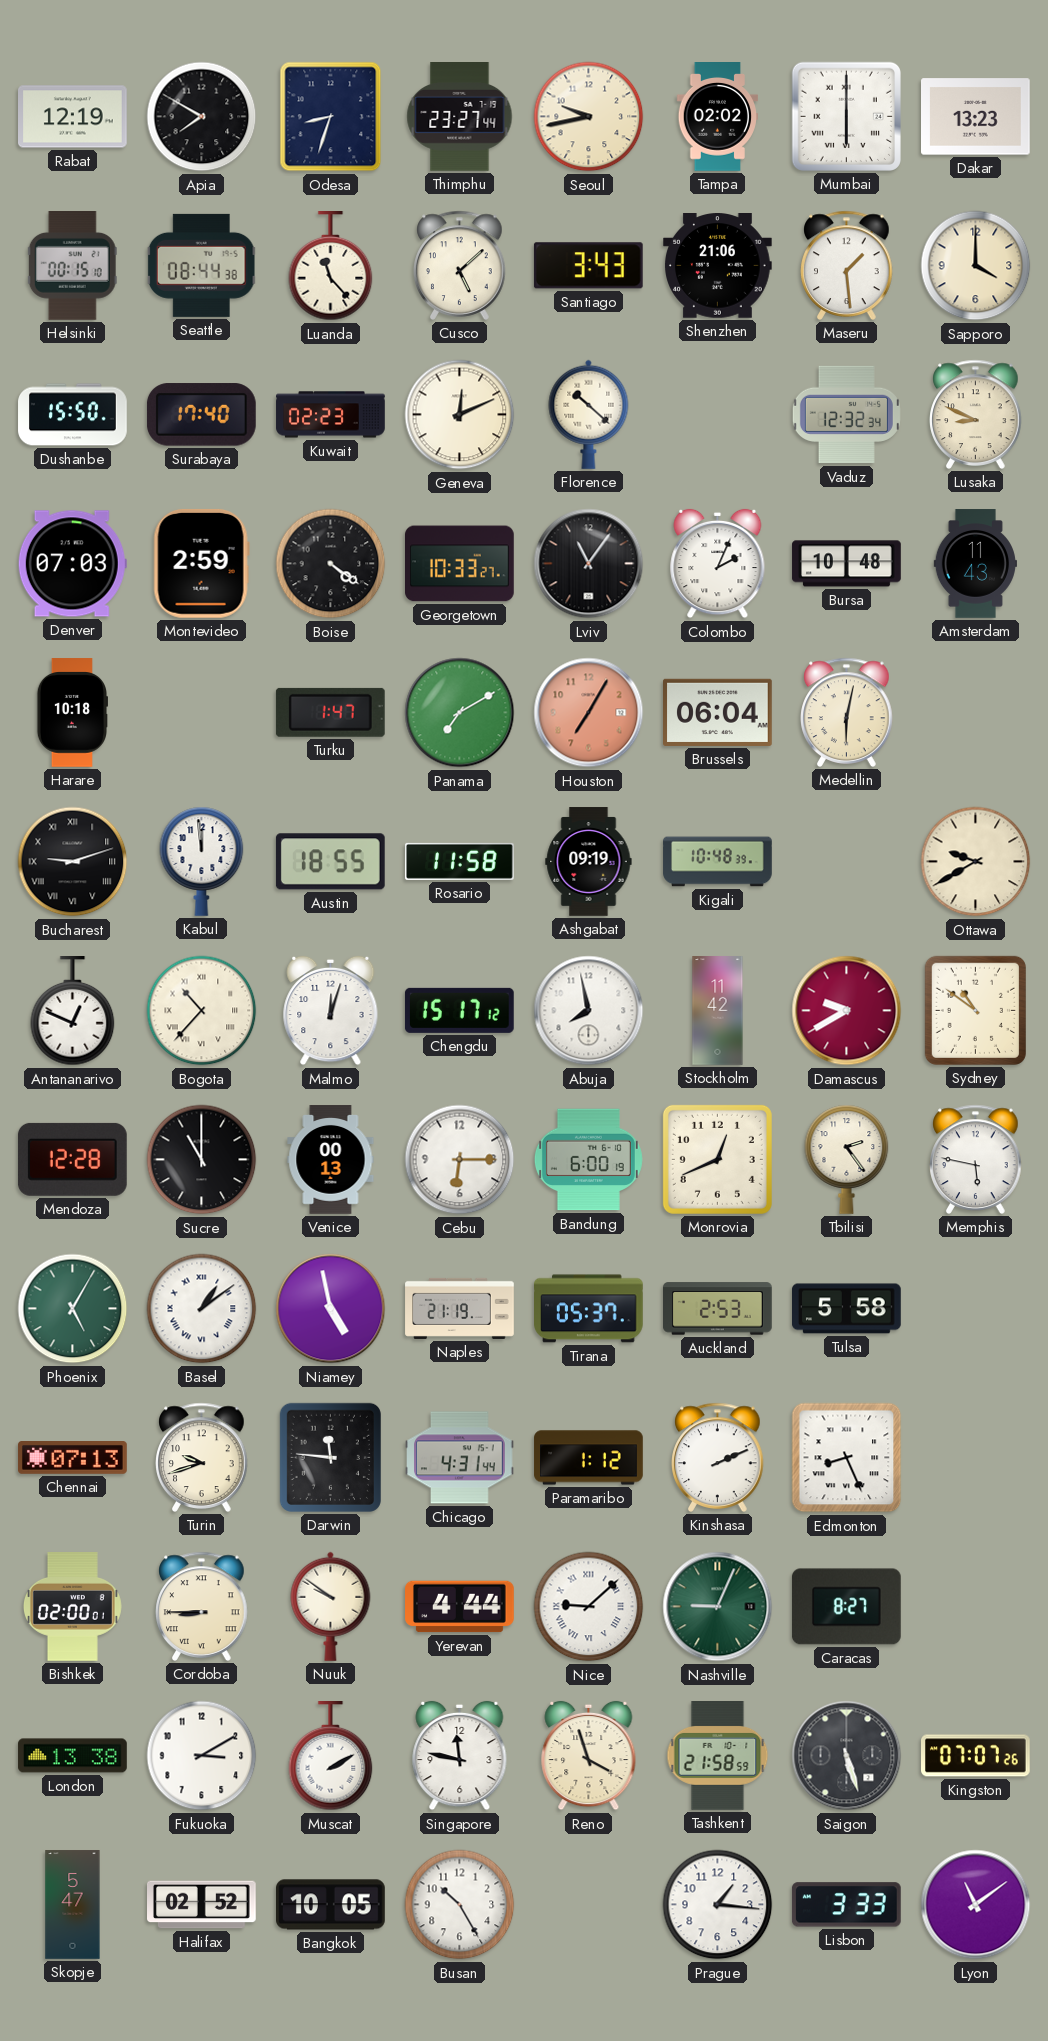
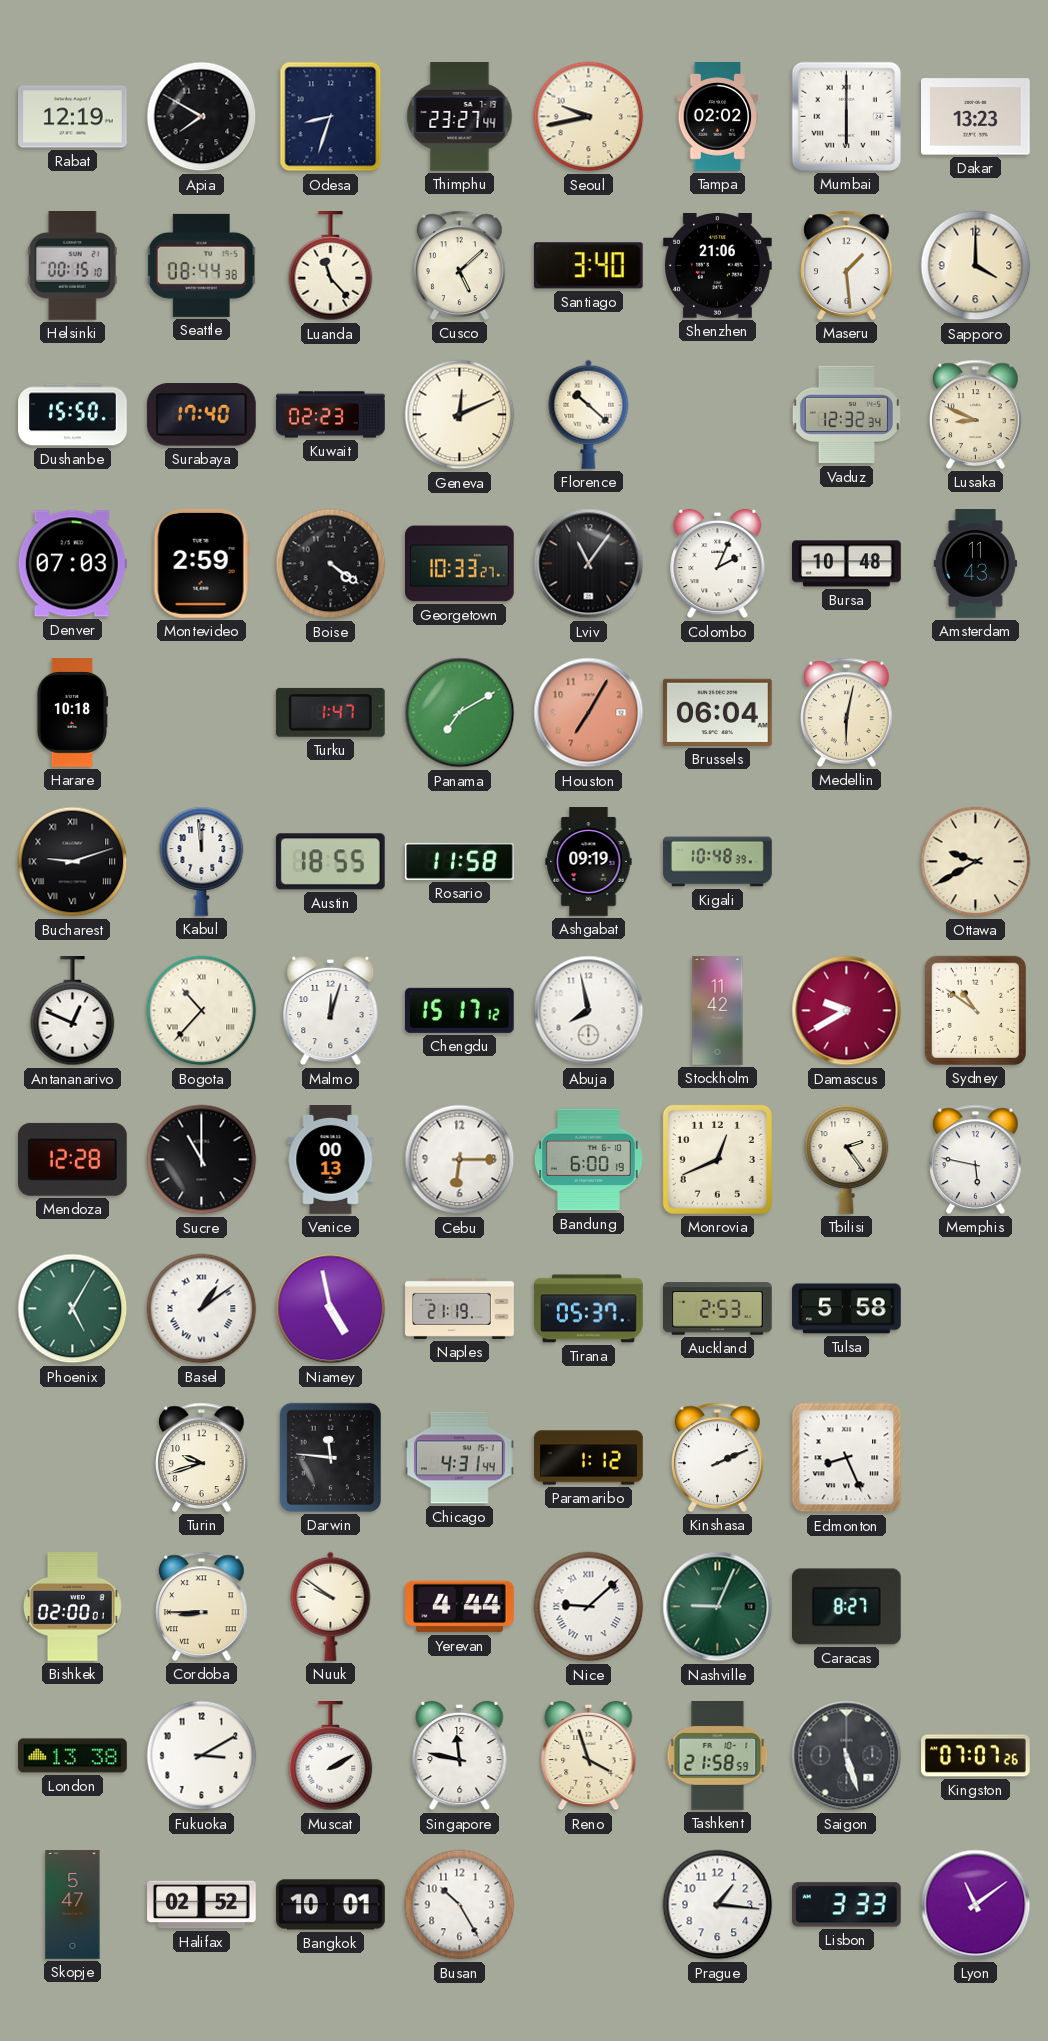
Santiago: 3:43 -> 3:40 (588, 266)
Chennai: 07:13 -> none (73, 1458)
Bangkok: 10:05 -> 10:01 (331, 1905)
